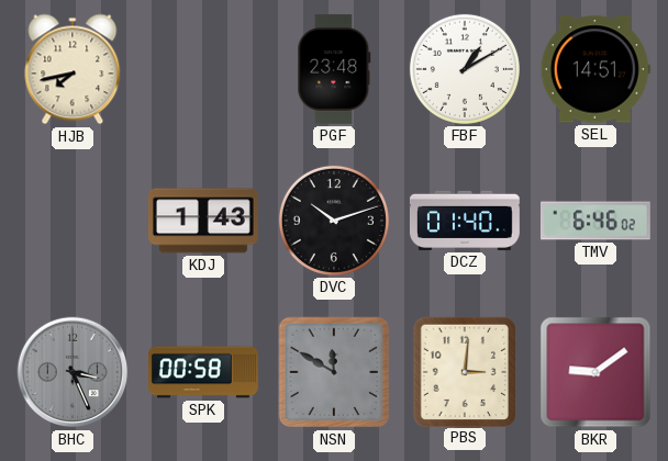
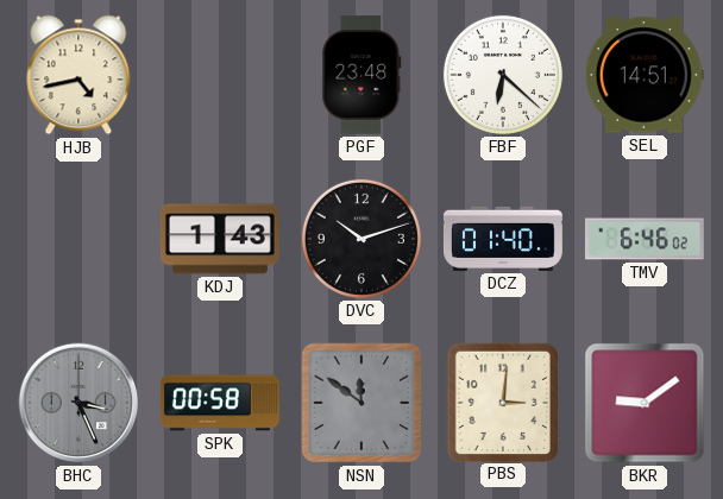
HJB: 7:43 -> 4:43 (78, 75)
FBF: 1:10 -> 6:22 (503, 75)
NSN: 11:50 -> 11:51 (361, 403)
